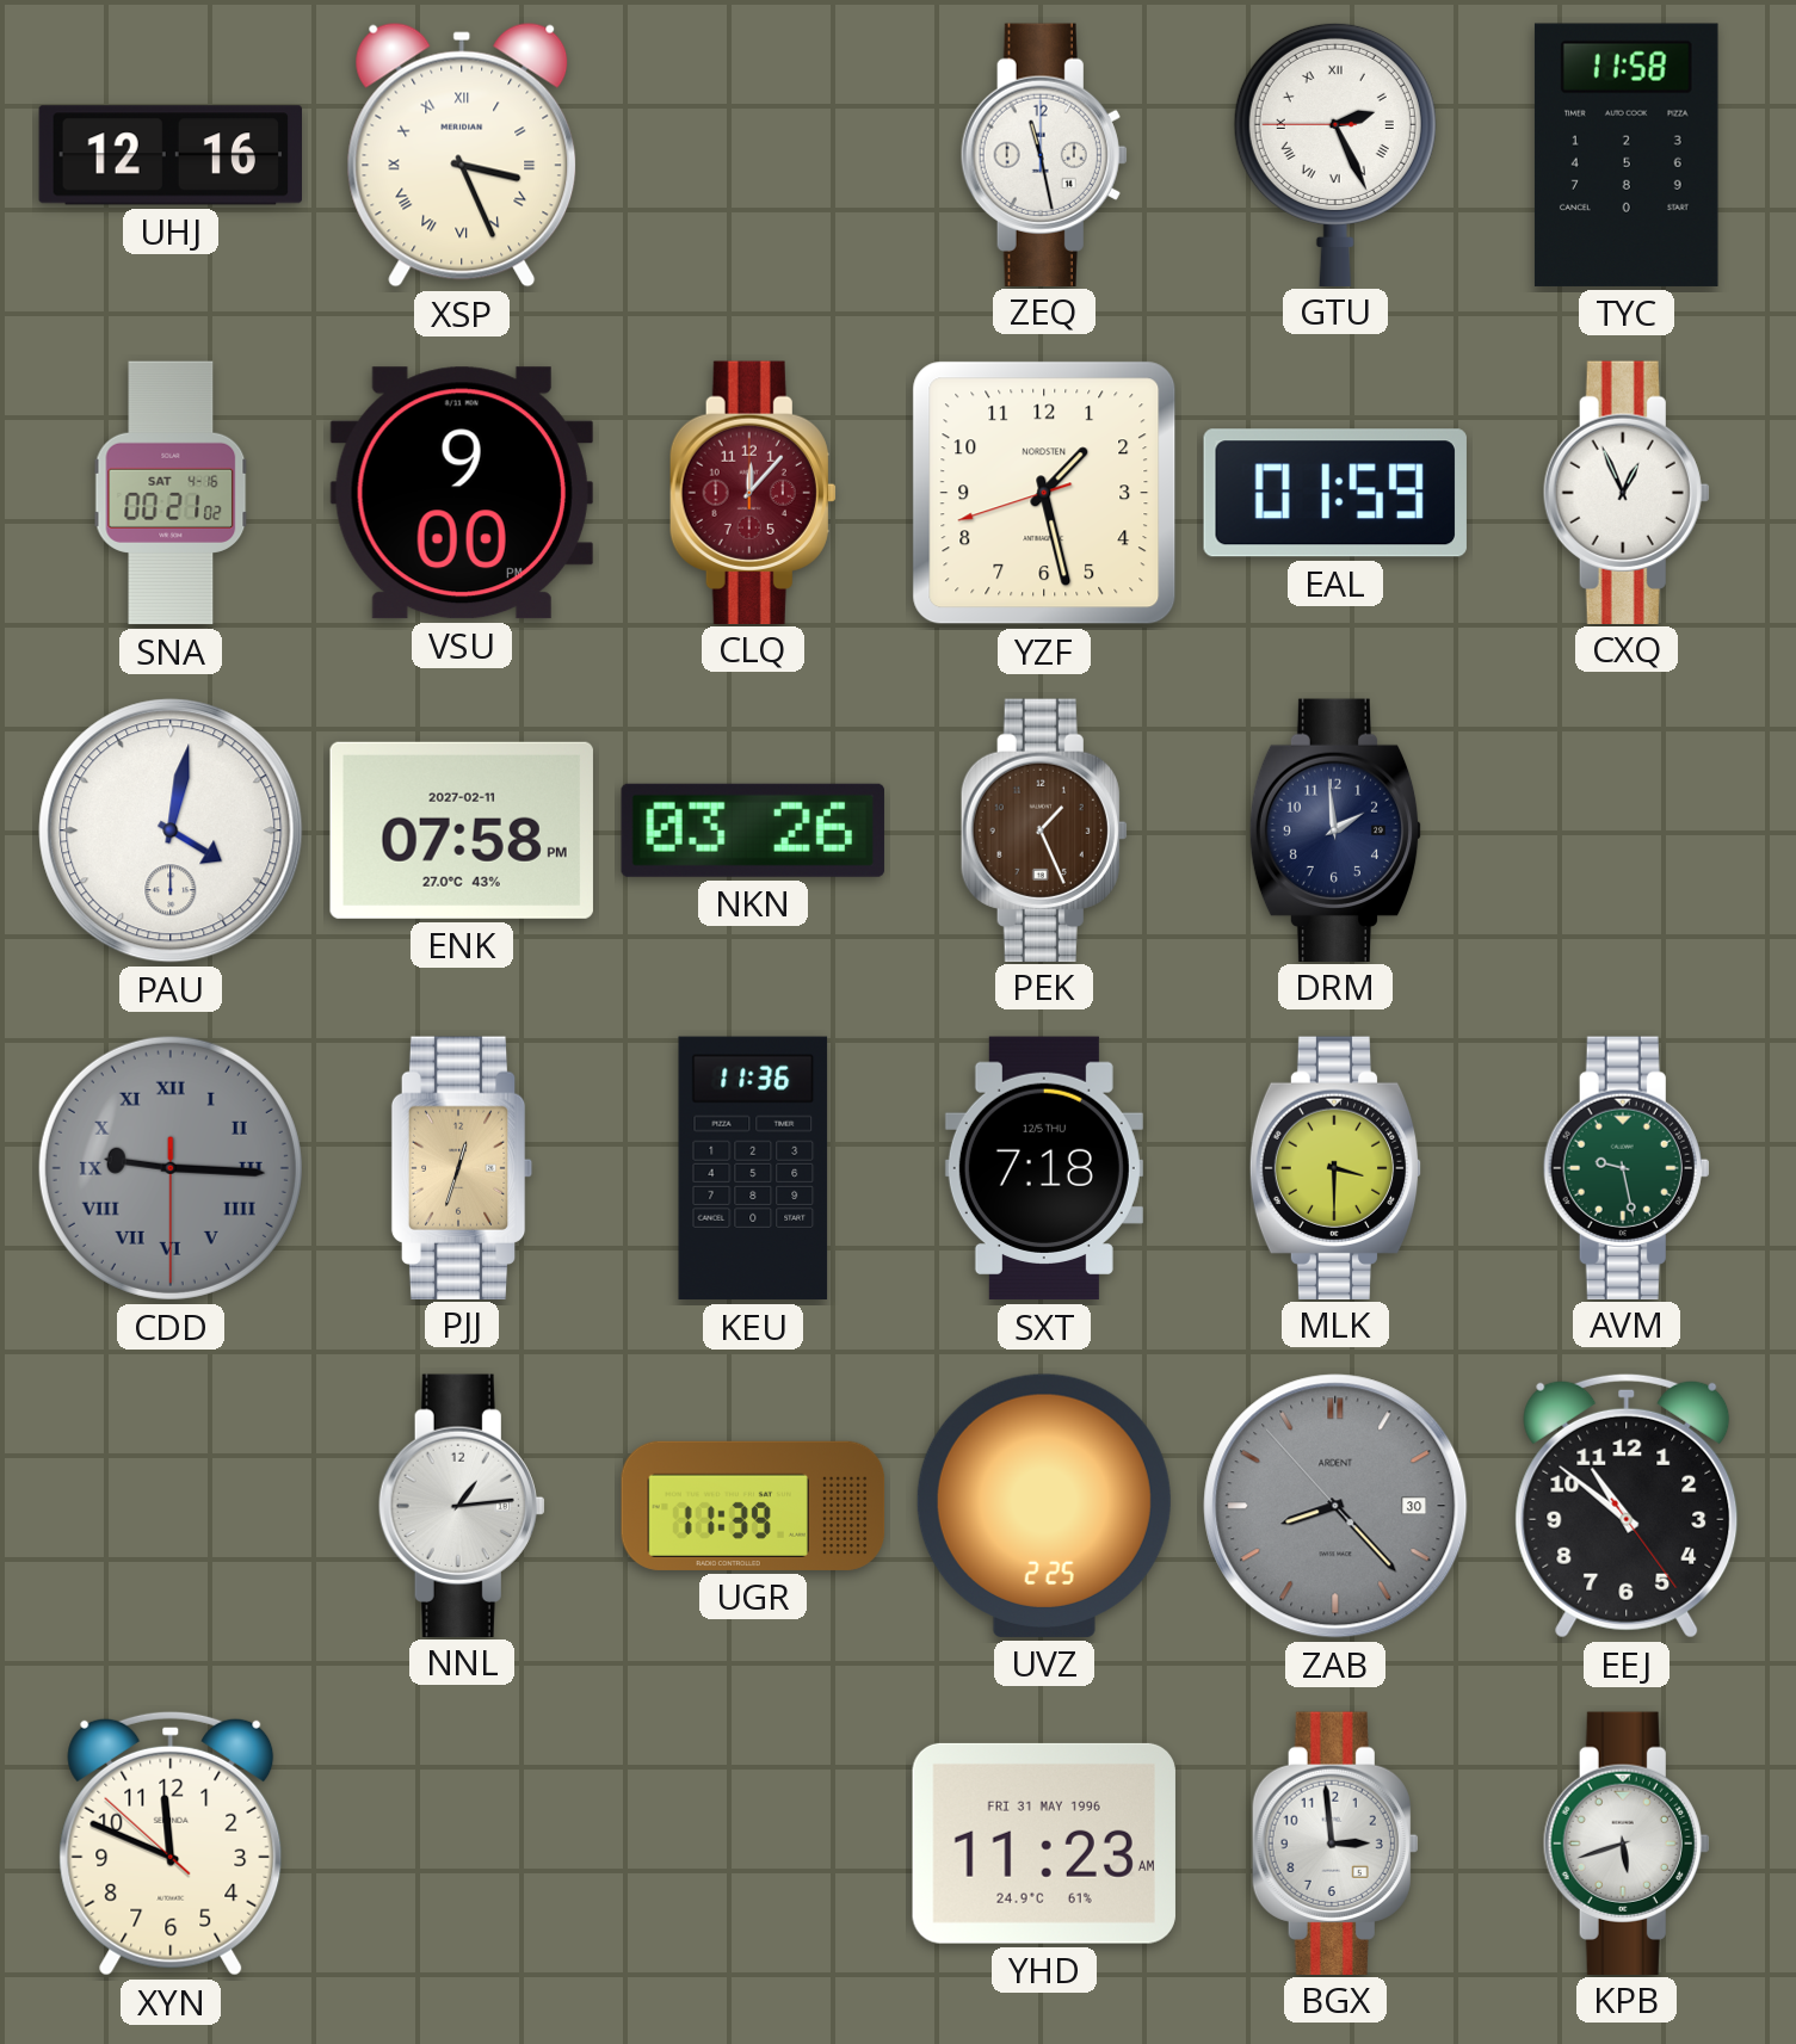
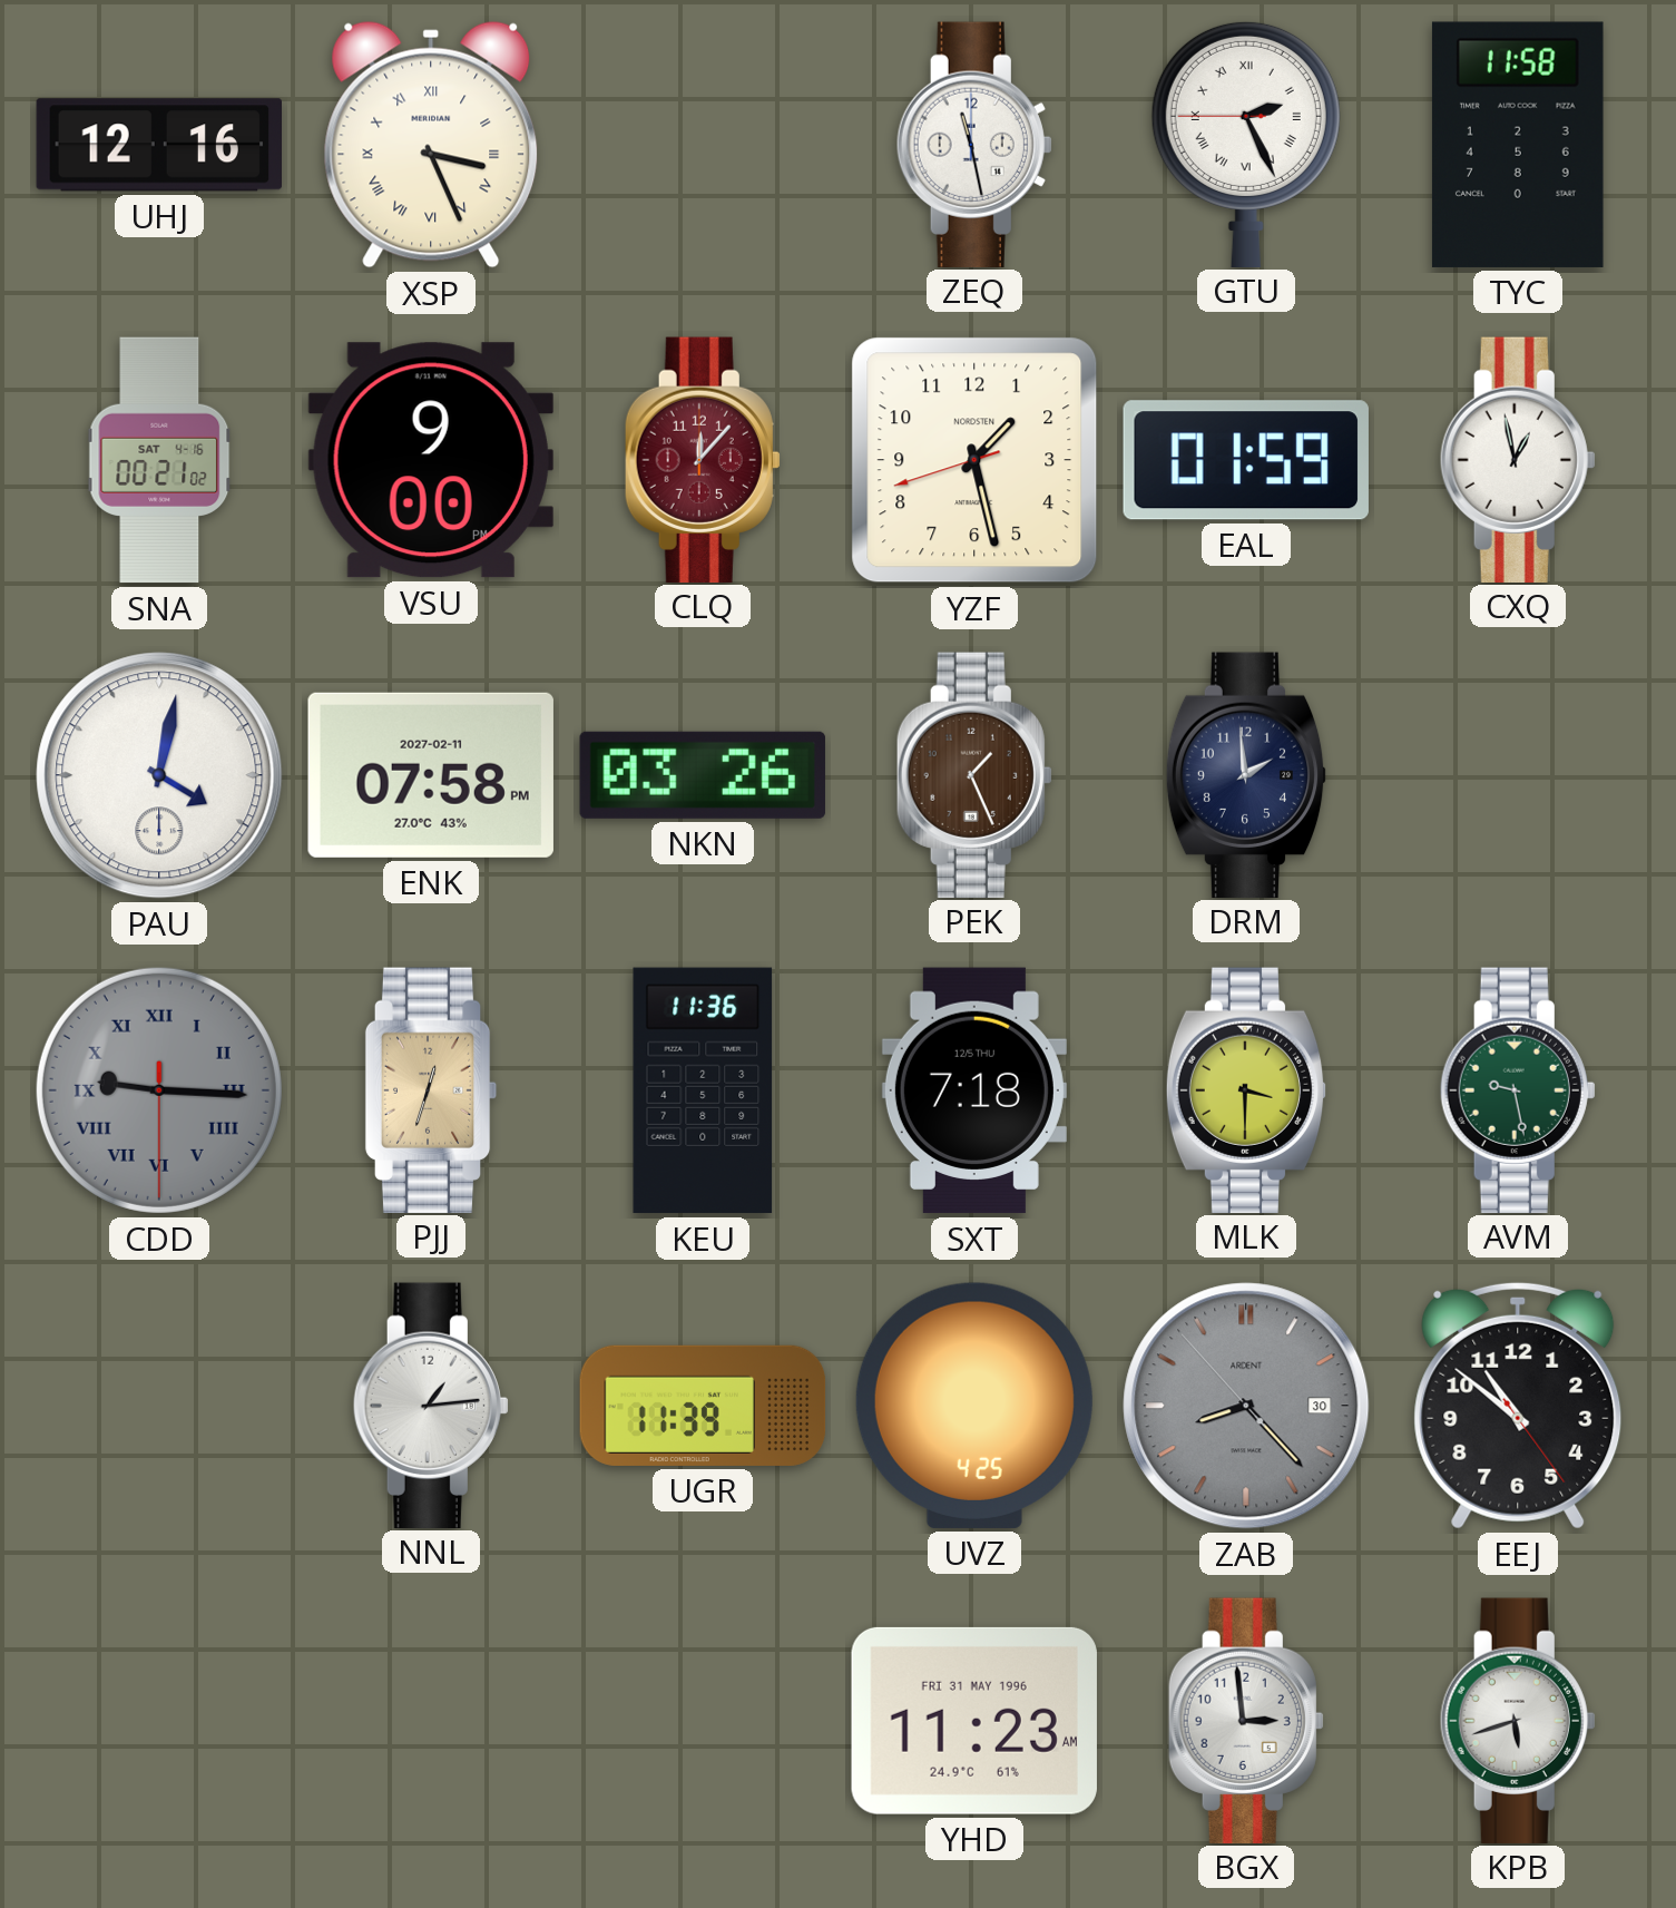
CXQ: 12:56 -> 12:58 (1518, 459)
UVZ: 2:25 -> 4:25 (974, 1406)
XYN: 11:48 -> none (171, 1844)
